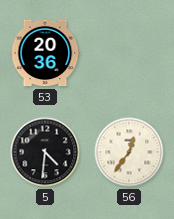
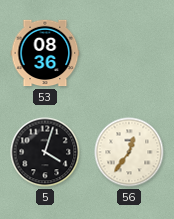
53: 20:36 -> 08:36 (45, 53)
5: 4:31 -> 4:03 (45, 152)
